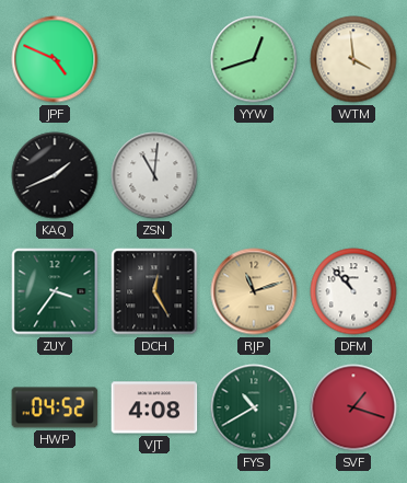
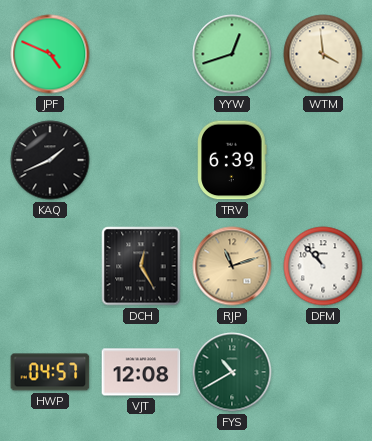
ZSN: 11:01 -> none (154, 175)
TRV: none -> 6:39 (232, 160)
ZUY: 3:36 -> none (55, 291)
HWP: 04:52 -> 04:57 (50, 372)
VJT: 4:08 -> 12:08 (141, 372)
SVF: 1:18 -> none (353, 407)
